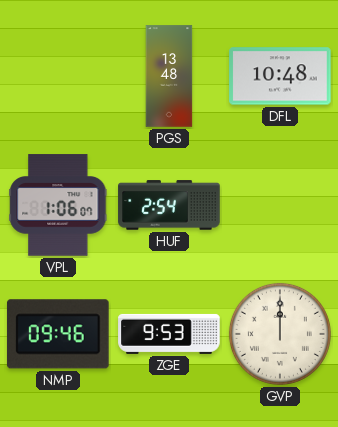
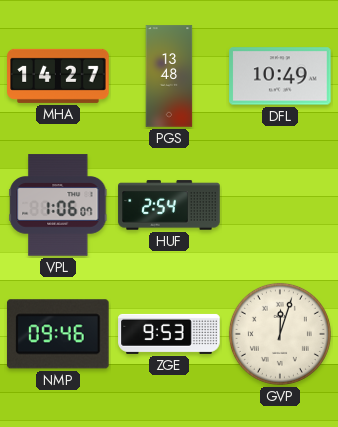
MHA: none -> 14:27 (58, 76)
DFL: 10:48 -> 10:49 (280, 76)
GVP: 12:00 -> 12:03 (280, 334)
